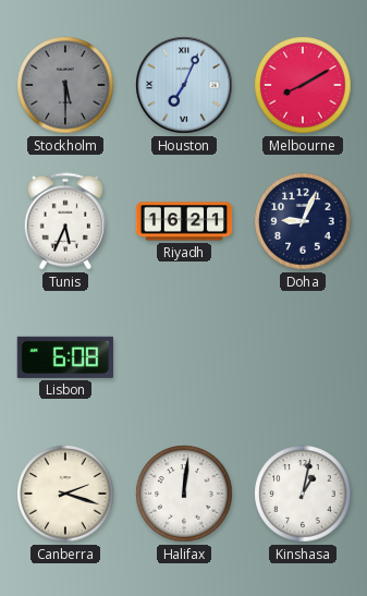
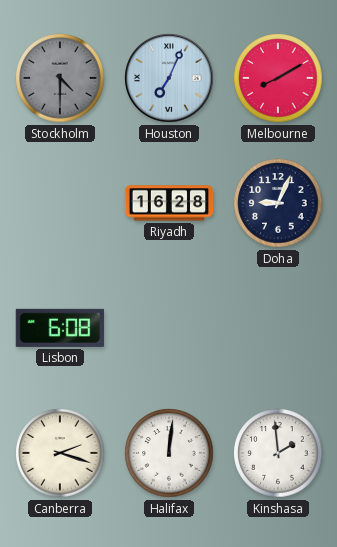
Stockholm: 5:30 -> 4:30 (60, 78)
Tunis: 5:34 -> none (64, 221)
Riyadh: 16:21 -> 16:28 (169, 203)
Kinshasa: 1:02 -> 1:59 (278, 453)
